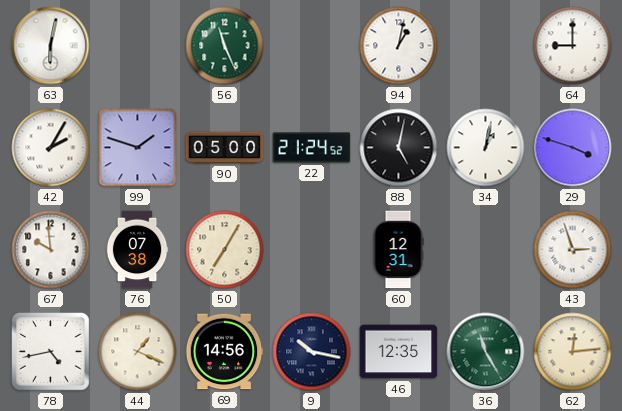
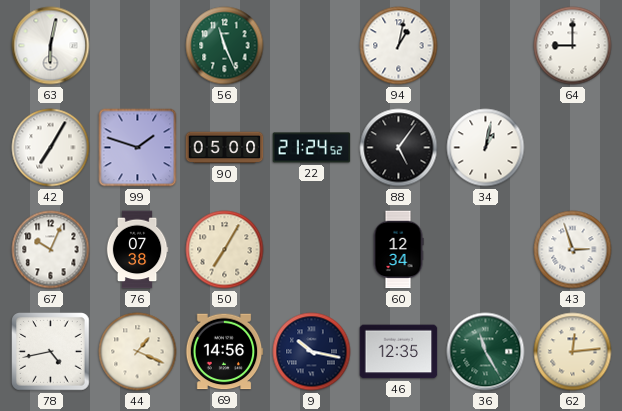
42: 2:05 -> 7:05 (51, 148)
88: 5:02 -> 5:06 (399, 148)
29: 3:48 -> none (573, 148)
67: 9:59 -> 10:04 (51, 250)
60: 12:31 -> 12:34 (398, 250)
